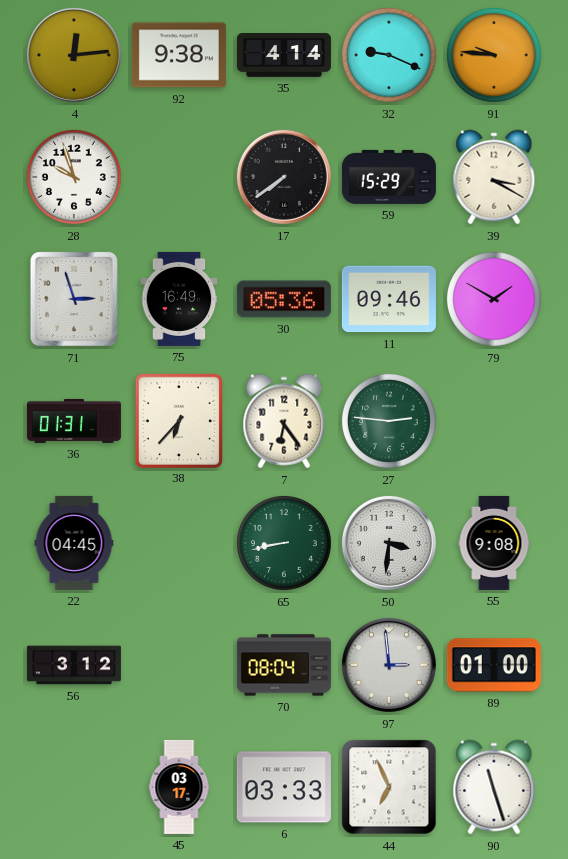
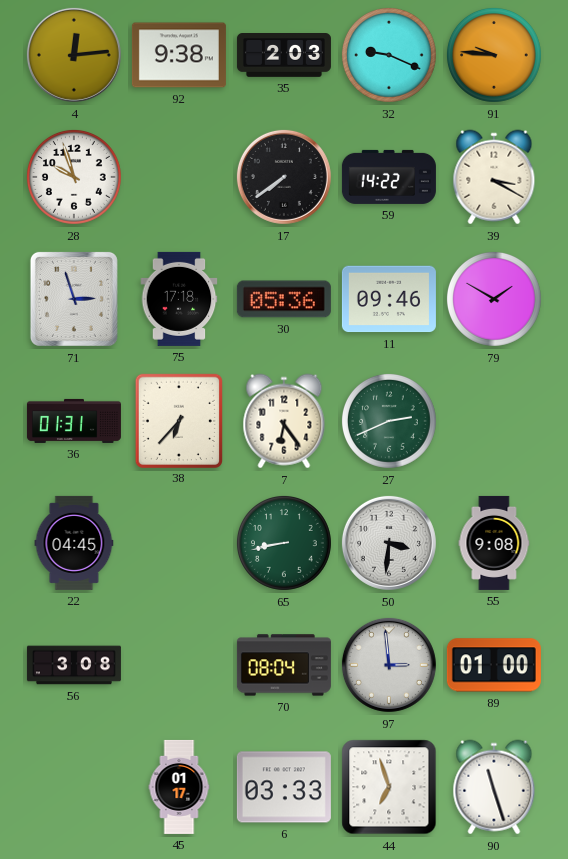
35: 4:14 -> 2:03 (284, 56)
59: 15:29 -> 14:22 (389, 177)
75: 16:49 -> 17:18 (179, 299)
27: 2:46 -> 2:41 (389, 421)
56: 3:12 -> 3:08 (74, 665)
45: 03:17 -> 01:17 (179, 787)
44: 6:56 -> 6:57 (389, 787)
